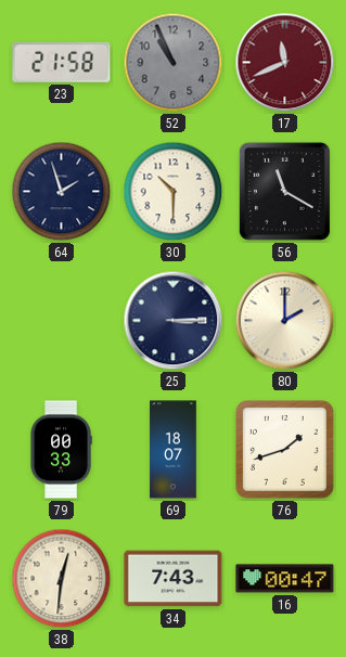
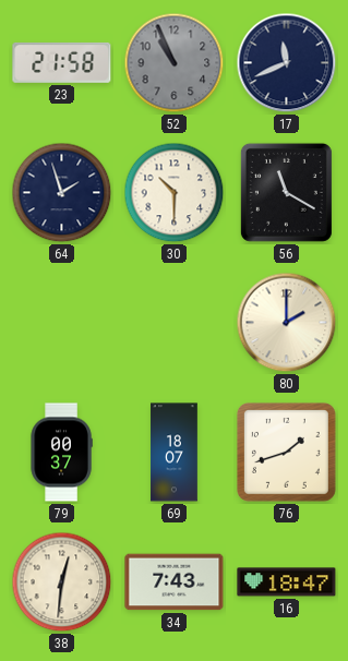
17 dial: burgundy -> navy (287, 63)
25: 3:15 -> none (174, 321)
79: 00:33 -> 00:37 (61, 453)
16: 00:47 -> 18:47 (287, 582)
